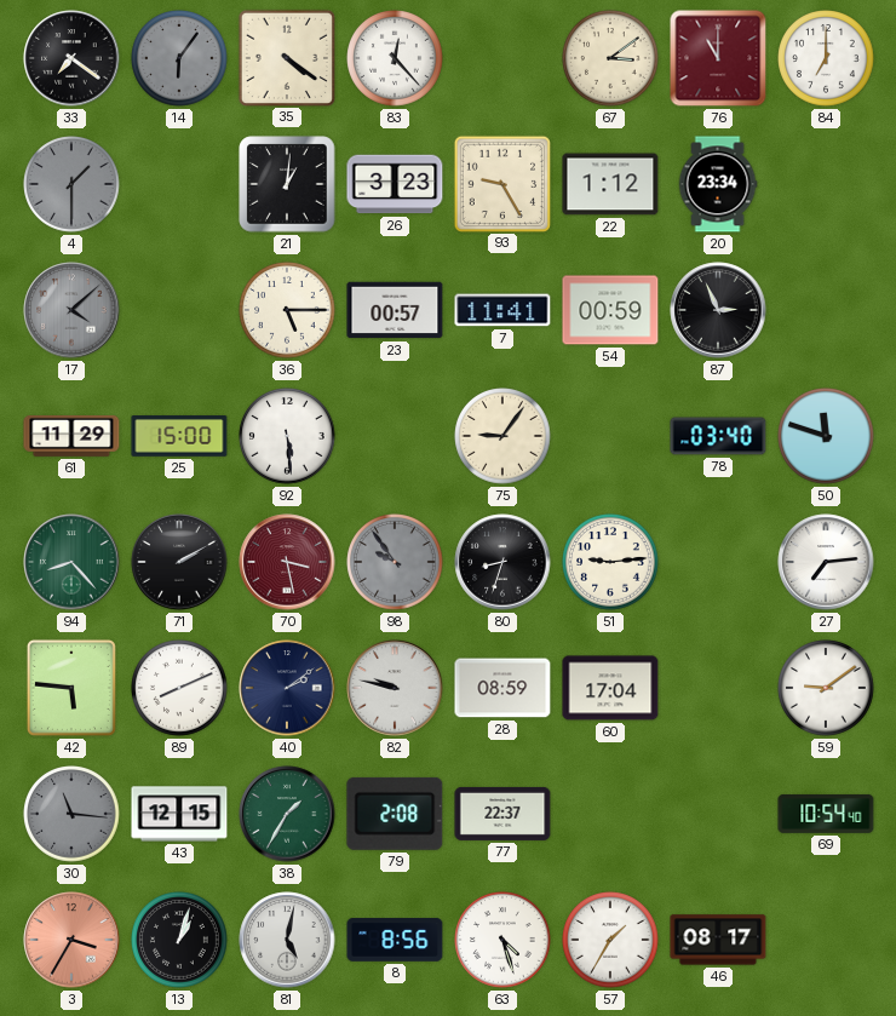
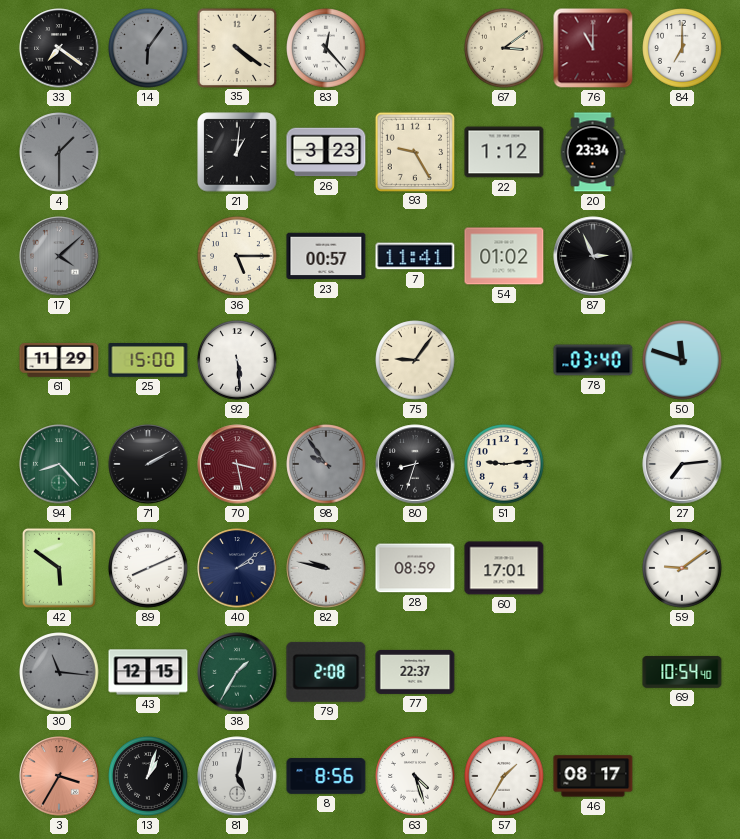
54: 00:59 -> 01:02 (504, 256)
42: 5:46 -> 5:51 (59, 568)
60: 17:04 -> 17:01 (504, 568)
